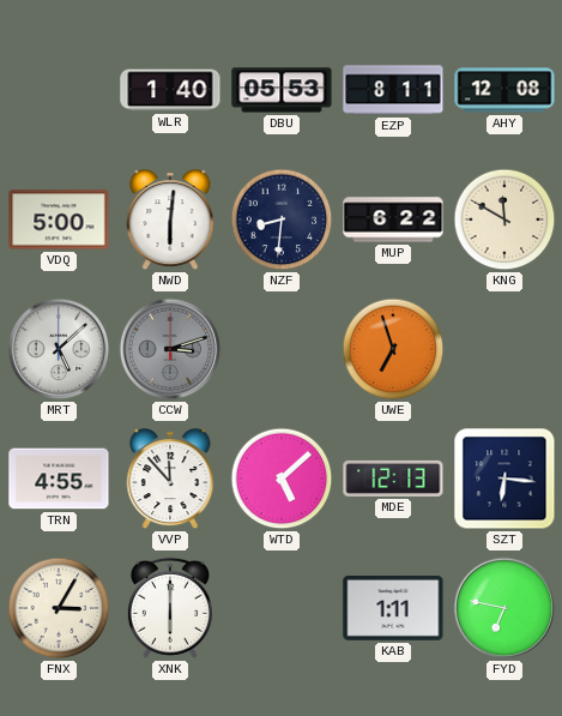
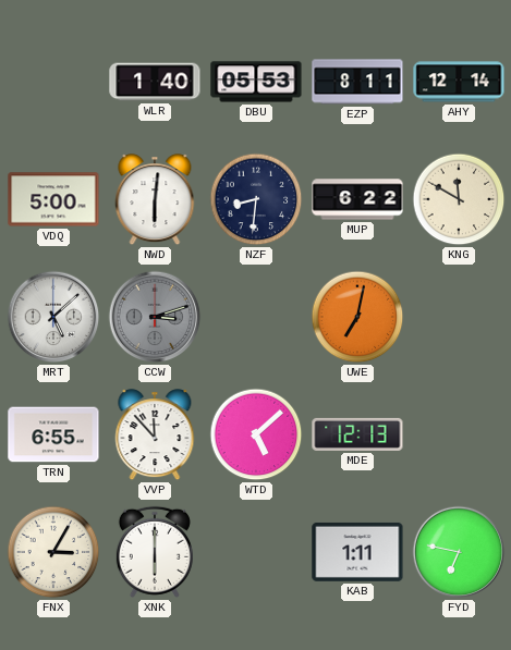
AHY: 12:08 -> 12:14 (459, 82)
UWE: 6:57 -> 7:02 (357, 317)
TRN: 4:55 -> 6:55 (53, 434)
SZT: 6:16 -> none (504, 479)
